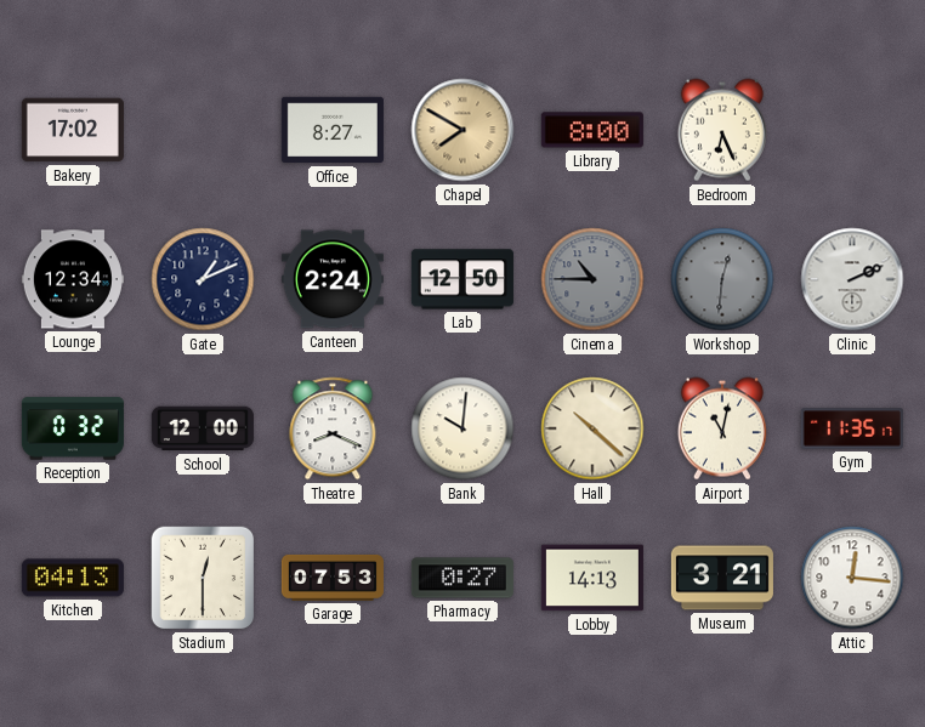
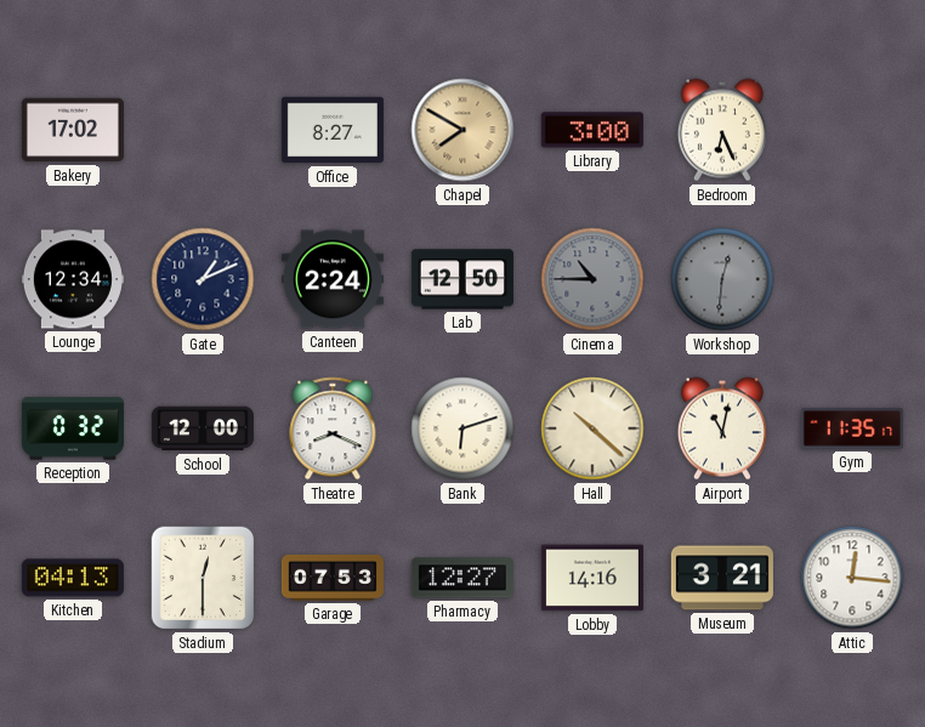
Library: 8:00 -> 3:00 (592, 130)
Clinic: 2:11 -> none (852, 279)
Bank: 10:01 -> 6:12 (462, 428)
Pharmacy: 0:27 -> 12:27 (462, 578)
Lobby: 14:13 -> 14:16 (592, 578)
